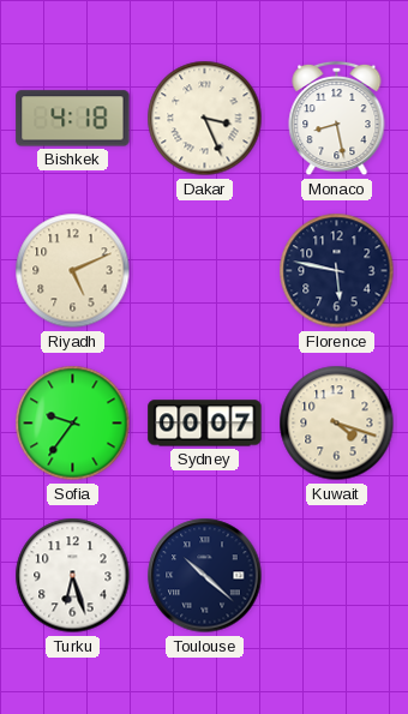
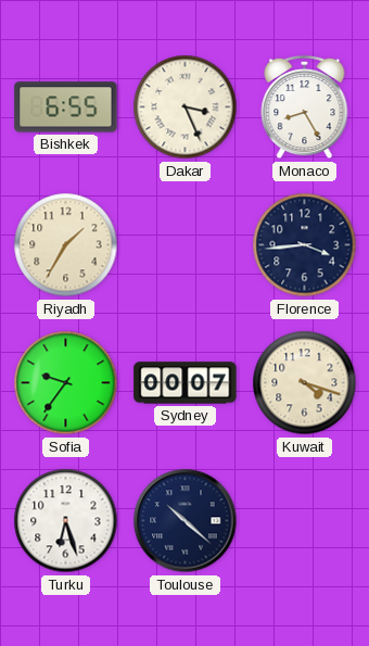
Bishkek: 4:18 -> 6:55 (66, 107)
Monaco: 8:28 -> 8:25 (305, 107)
Riyadh: 5:11 -> 1:35 (66, 245)
Florence: 5:47 -> 3:44 (305, 245)
